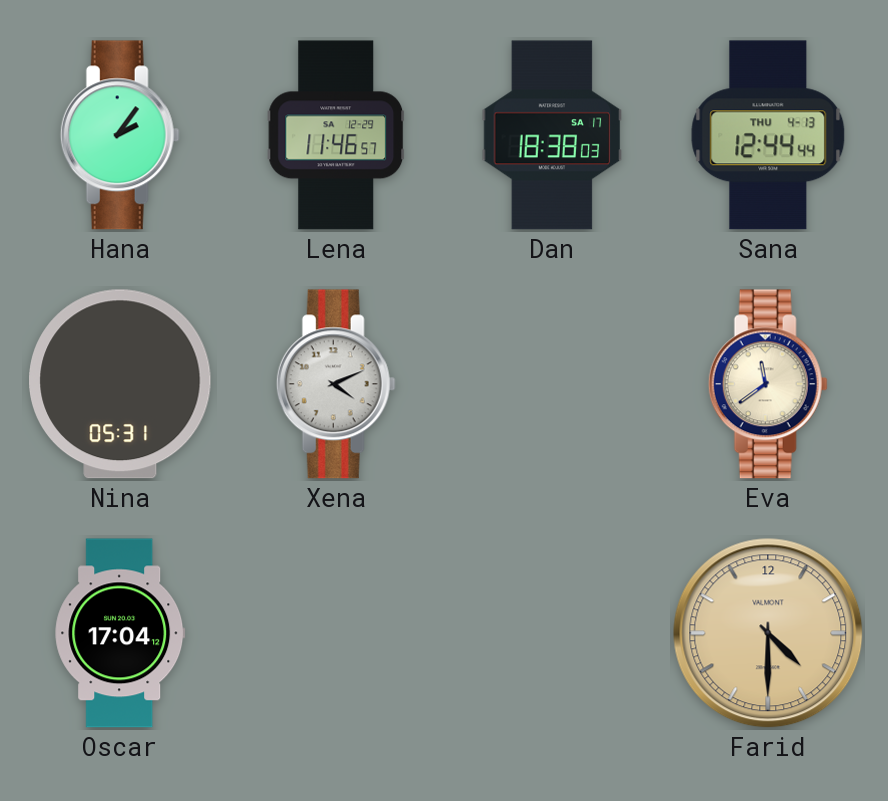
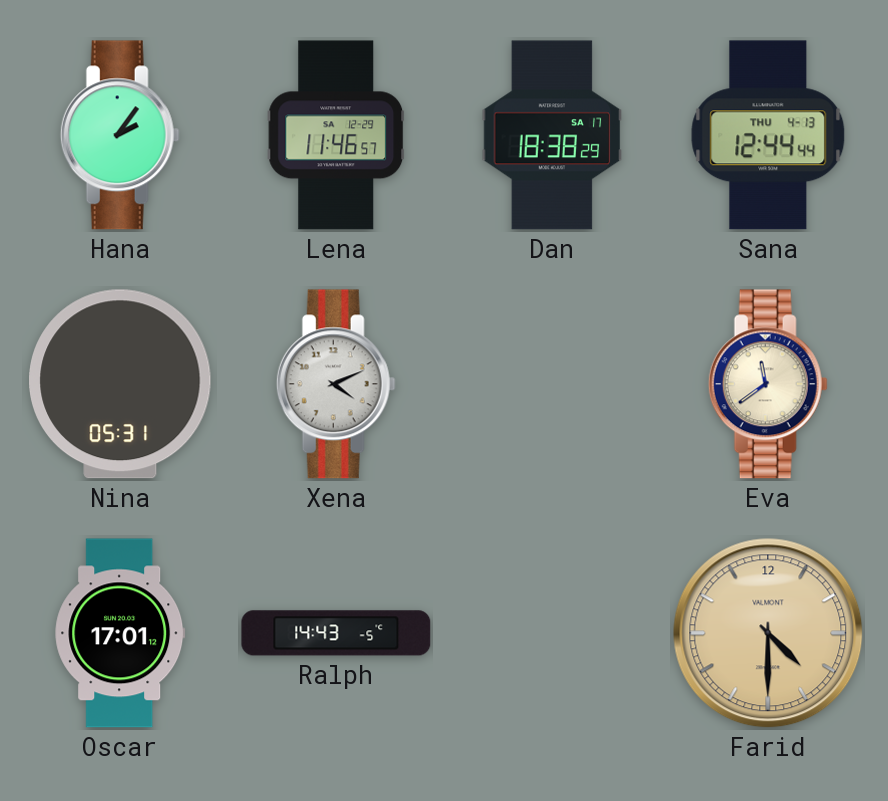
Dan: 18:38:03 -> 18:38:29 (552, 135)
Oscar: 17:04 -> 17:01 (120, 633)
Ralph: none -> 14:43 (336, 633)
